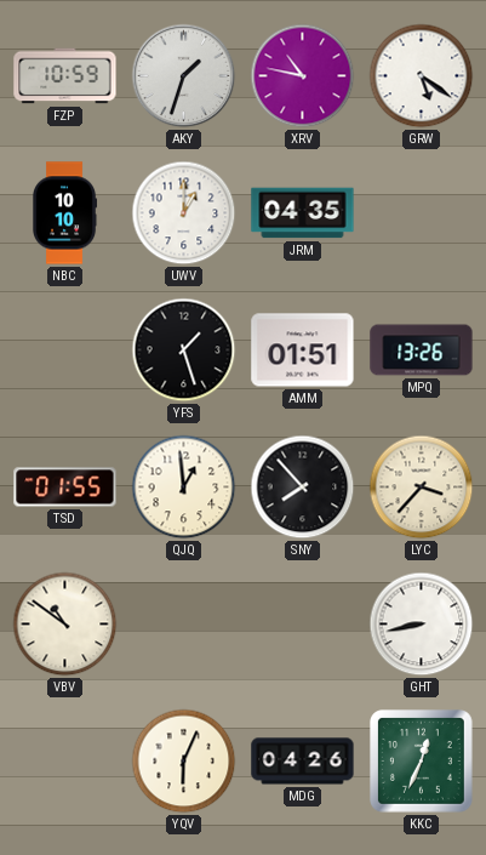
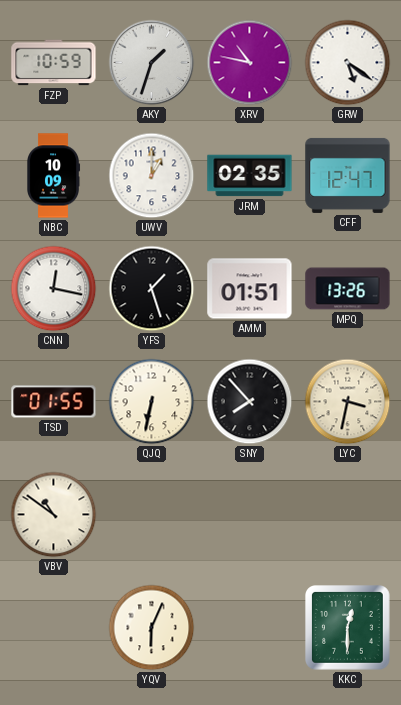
NBC: 10:10 -> 10:09 (54, 176)
JRM: 04:35 -> 02:35 (250, 176)
CFF: none -> 12:47 (348, 175)
CNN: none -> 12:17 (54, 289)
QJQ: 12:59 -> 6:32 (152, 402)
LYC: 3:37 -> 3:32 (348, 402)
GHT: 8:43 -> none (422, 625)
MDG: 04:26 -> none (303, 762)
KKC: 12:34 -> 12:30 (348, 628)
